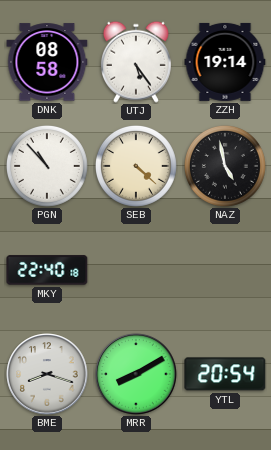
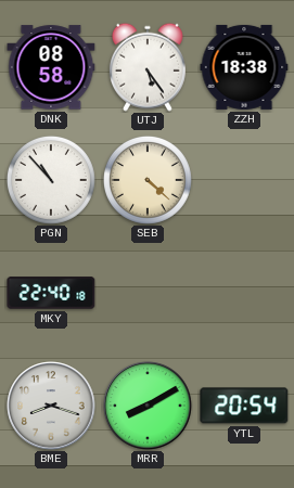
ZZH: 19:14 -> 18:38 (244, 67)
NAZ: 4:58 -> none (225, 166)
